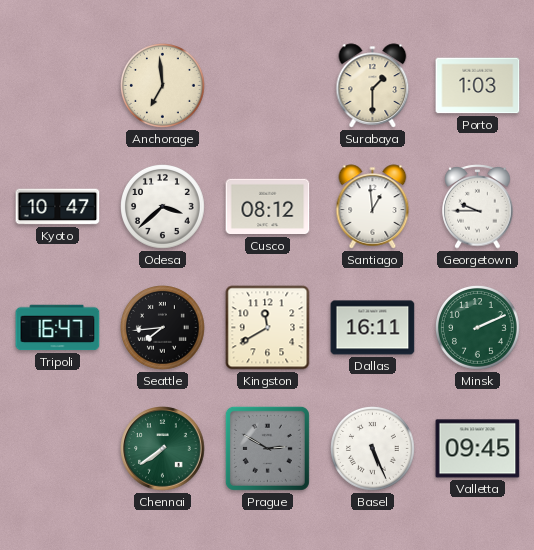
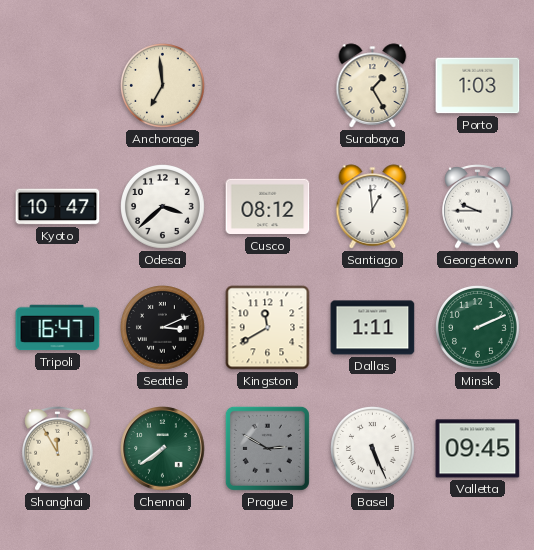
Surabaya: 1:30 -> 1:25 (373, 86)
Seattle: 7:44 -> 3:11 (163, 328)
Dallas: 16:11 -> 1:11 (373, 328)
Shanghai: none -> 11:55 (58, 449)
